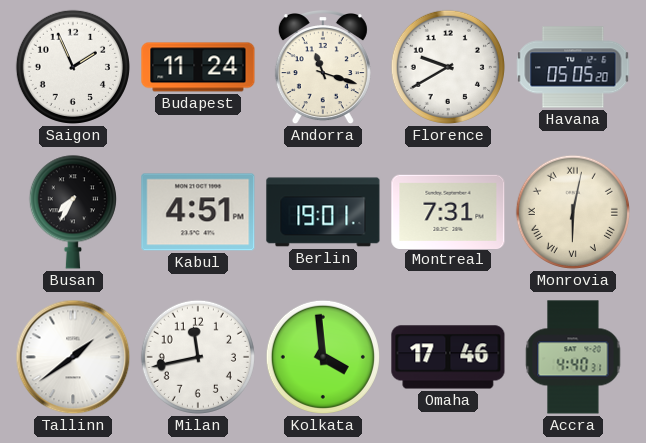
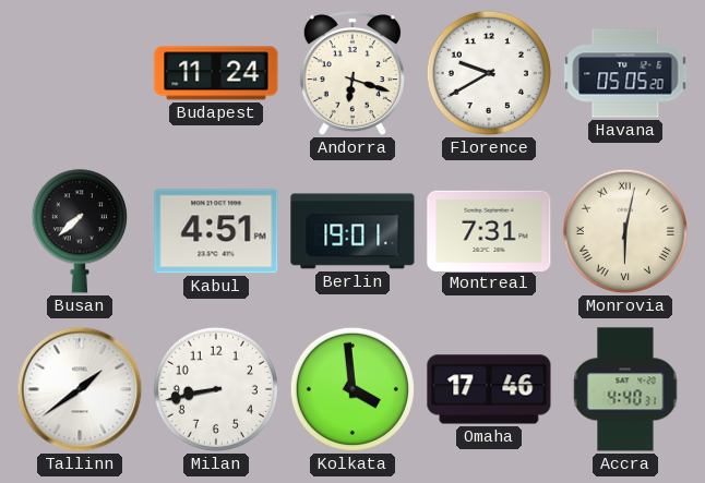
Saigon: 1:56 -> none (73, 67)
Andorra: 11:18 -> 6:18 (352, 74)
Busan: 7:35 -> 7:38 (80, 231)
Milan: 11:43 -> 8:43 (216, 389)
